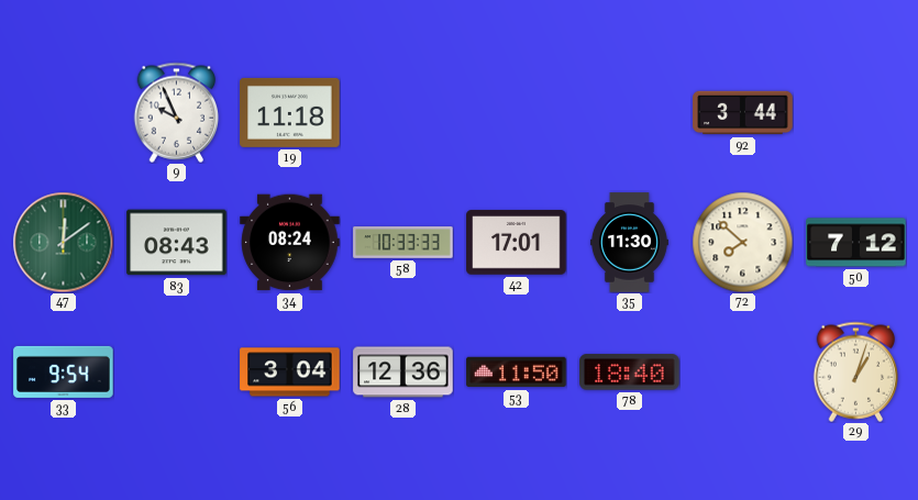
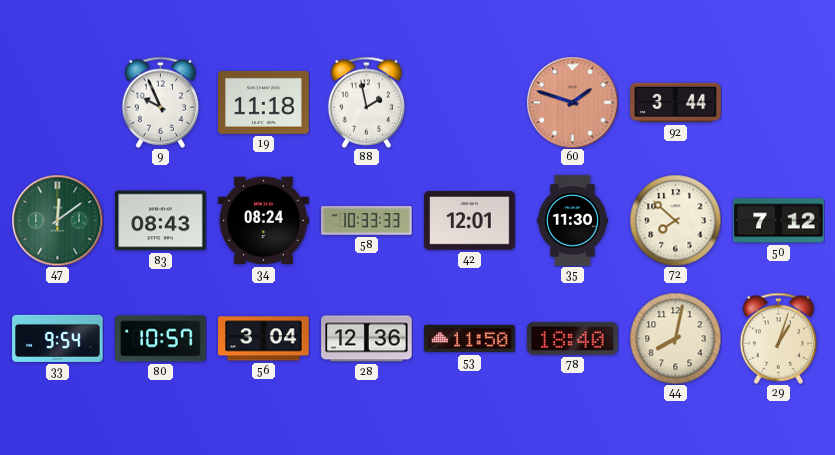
88: none -> 1:58 (367, 102)
60: none -> 1:48 (572, 102)
42: 17:01 -> 12:01 (470, 221)
80: none -> 10:57 (161, 339)
44: none -> 8:02 (675, 338)
